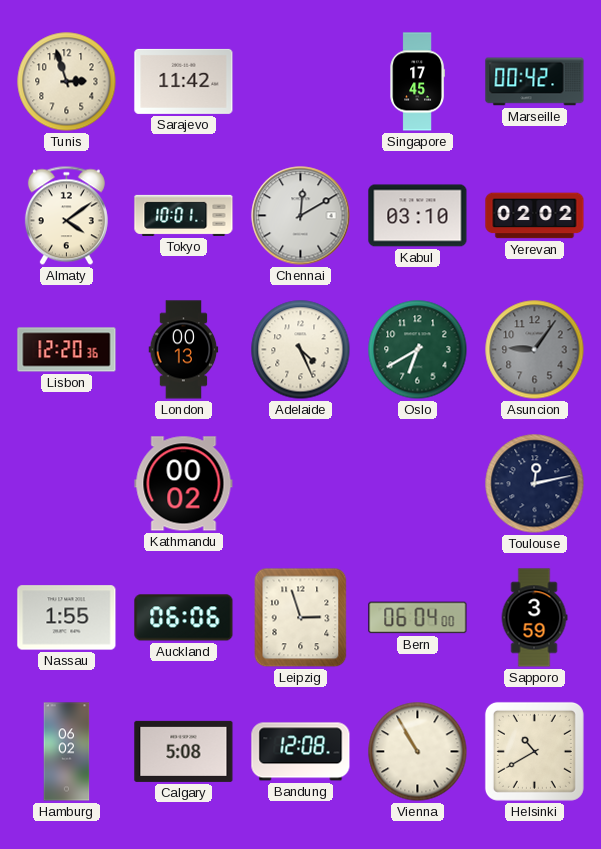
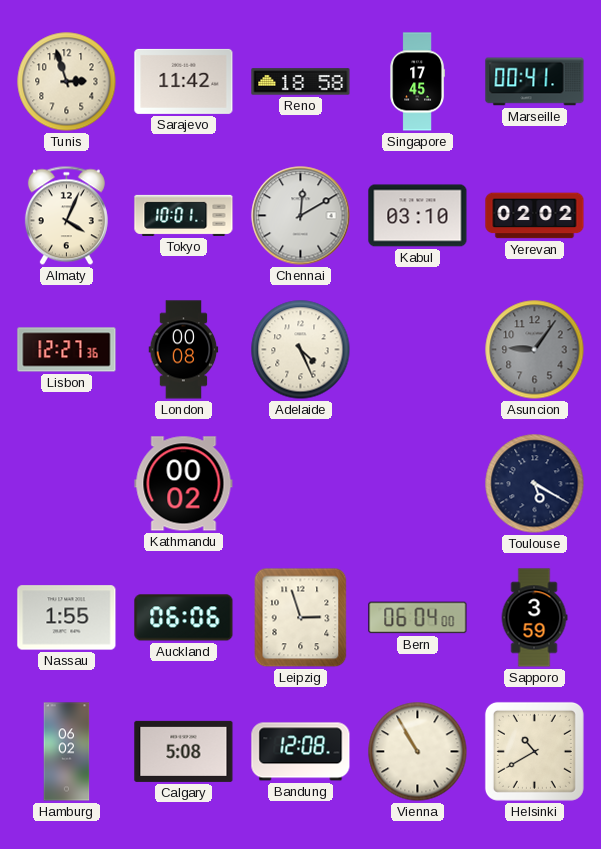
Reno: none -> 18:58 (301, 82)
Marseille: 00:42 -> 00:41 (535, 82)
Almaty: 4:09 -> 4:04 (66, 216)
Lisbon: 12:20 -> 12:27 (67, 350)
London: 00:13 -> 00:08 (184, 350)
Oslo: 6:40 -> none (418, 350)
Toulouse: 12:13 -> 5:20 (535, 484)
